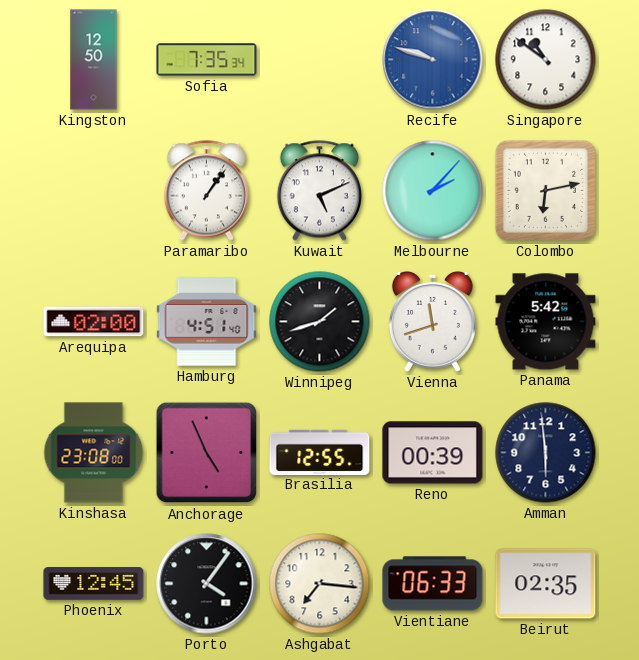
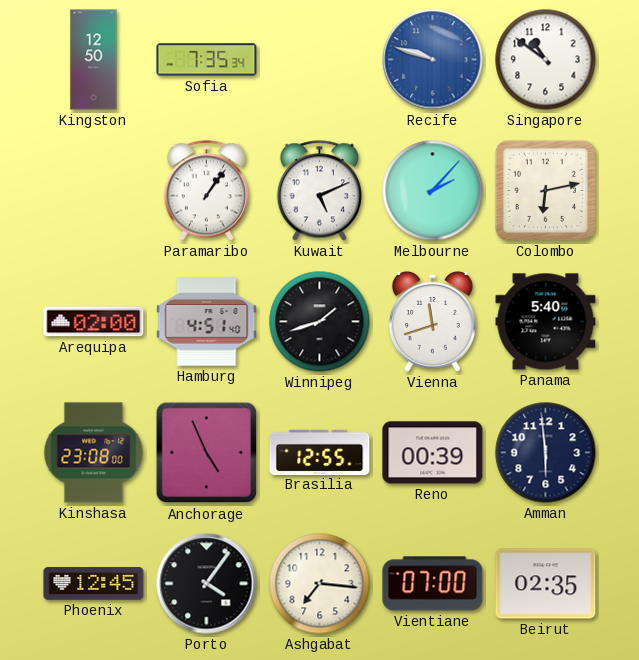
Panama: 5:42 -> 5:40 (546, 322)
Vientiane: 06:33 -> 07:00 (433, 584)
